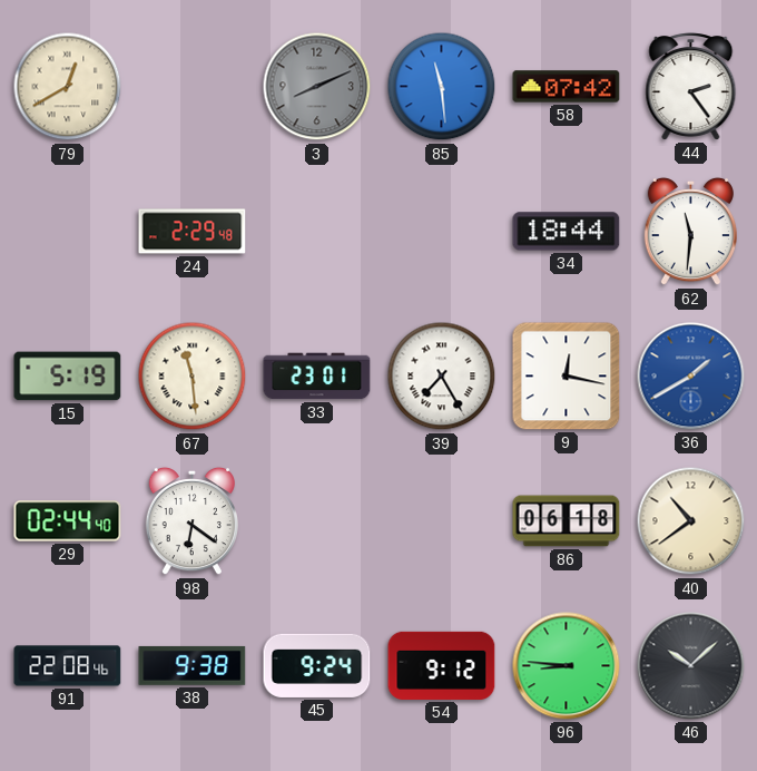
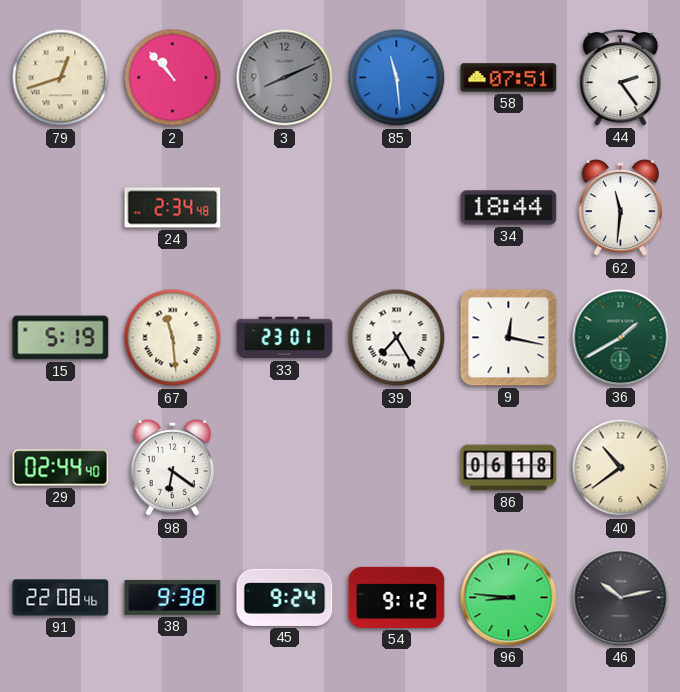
79: 12:40 -> 12:42 (61, 78)
2: none -> 10:53 (173, 78)
58: 07:42 -> 07:51 (509, 78)
24: 2:29 -> 2:34 (173, 208)
36 dial: blue -> green (621, 338)
46: 10:08 -> 10:13 (621, 598)
